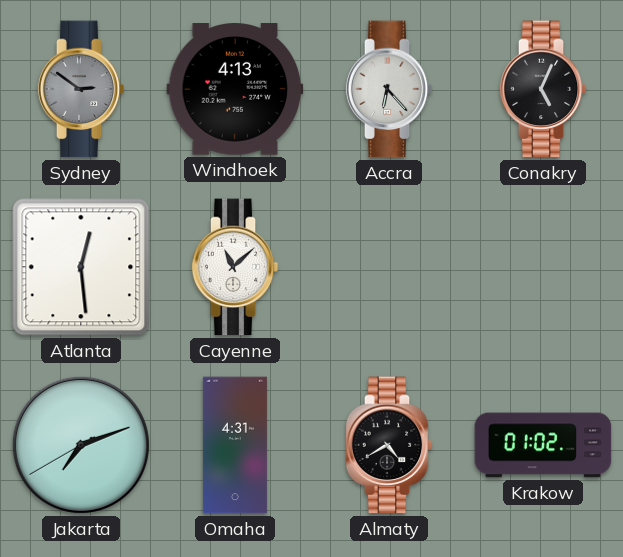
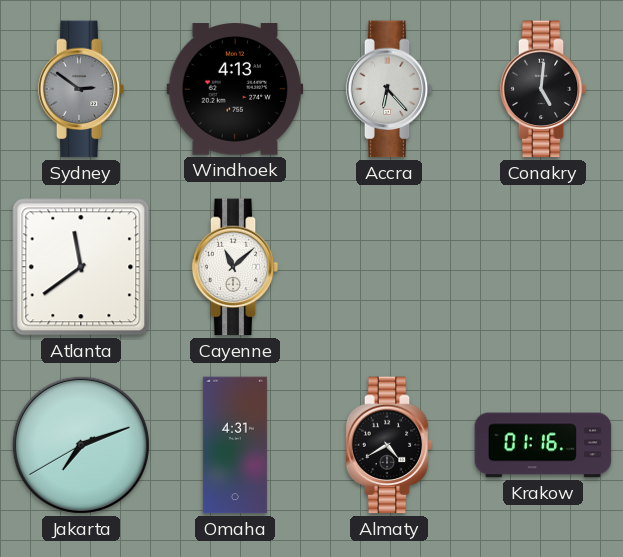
Conakry: 5:04 -> 5:01 (543, 89)
Atlanta: 12:29 -> 11:39 (81, 267)
Krakow: 01:02 -> 01:16 (543, 445)
